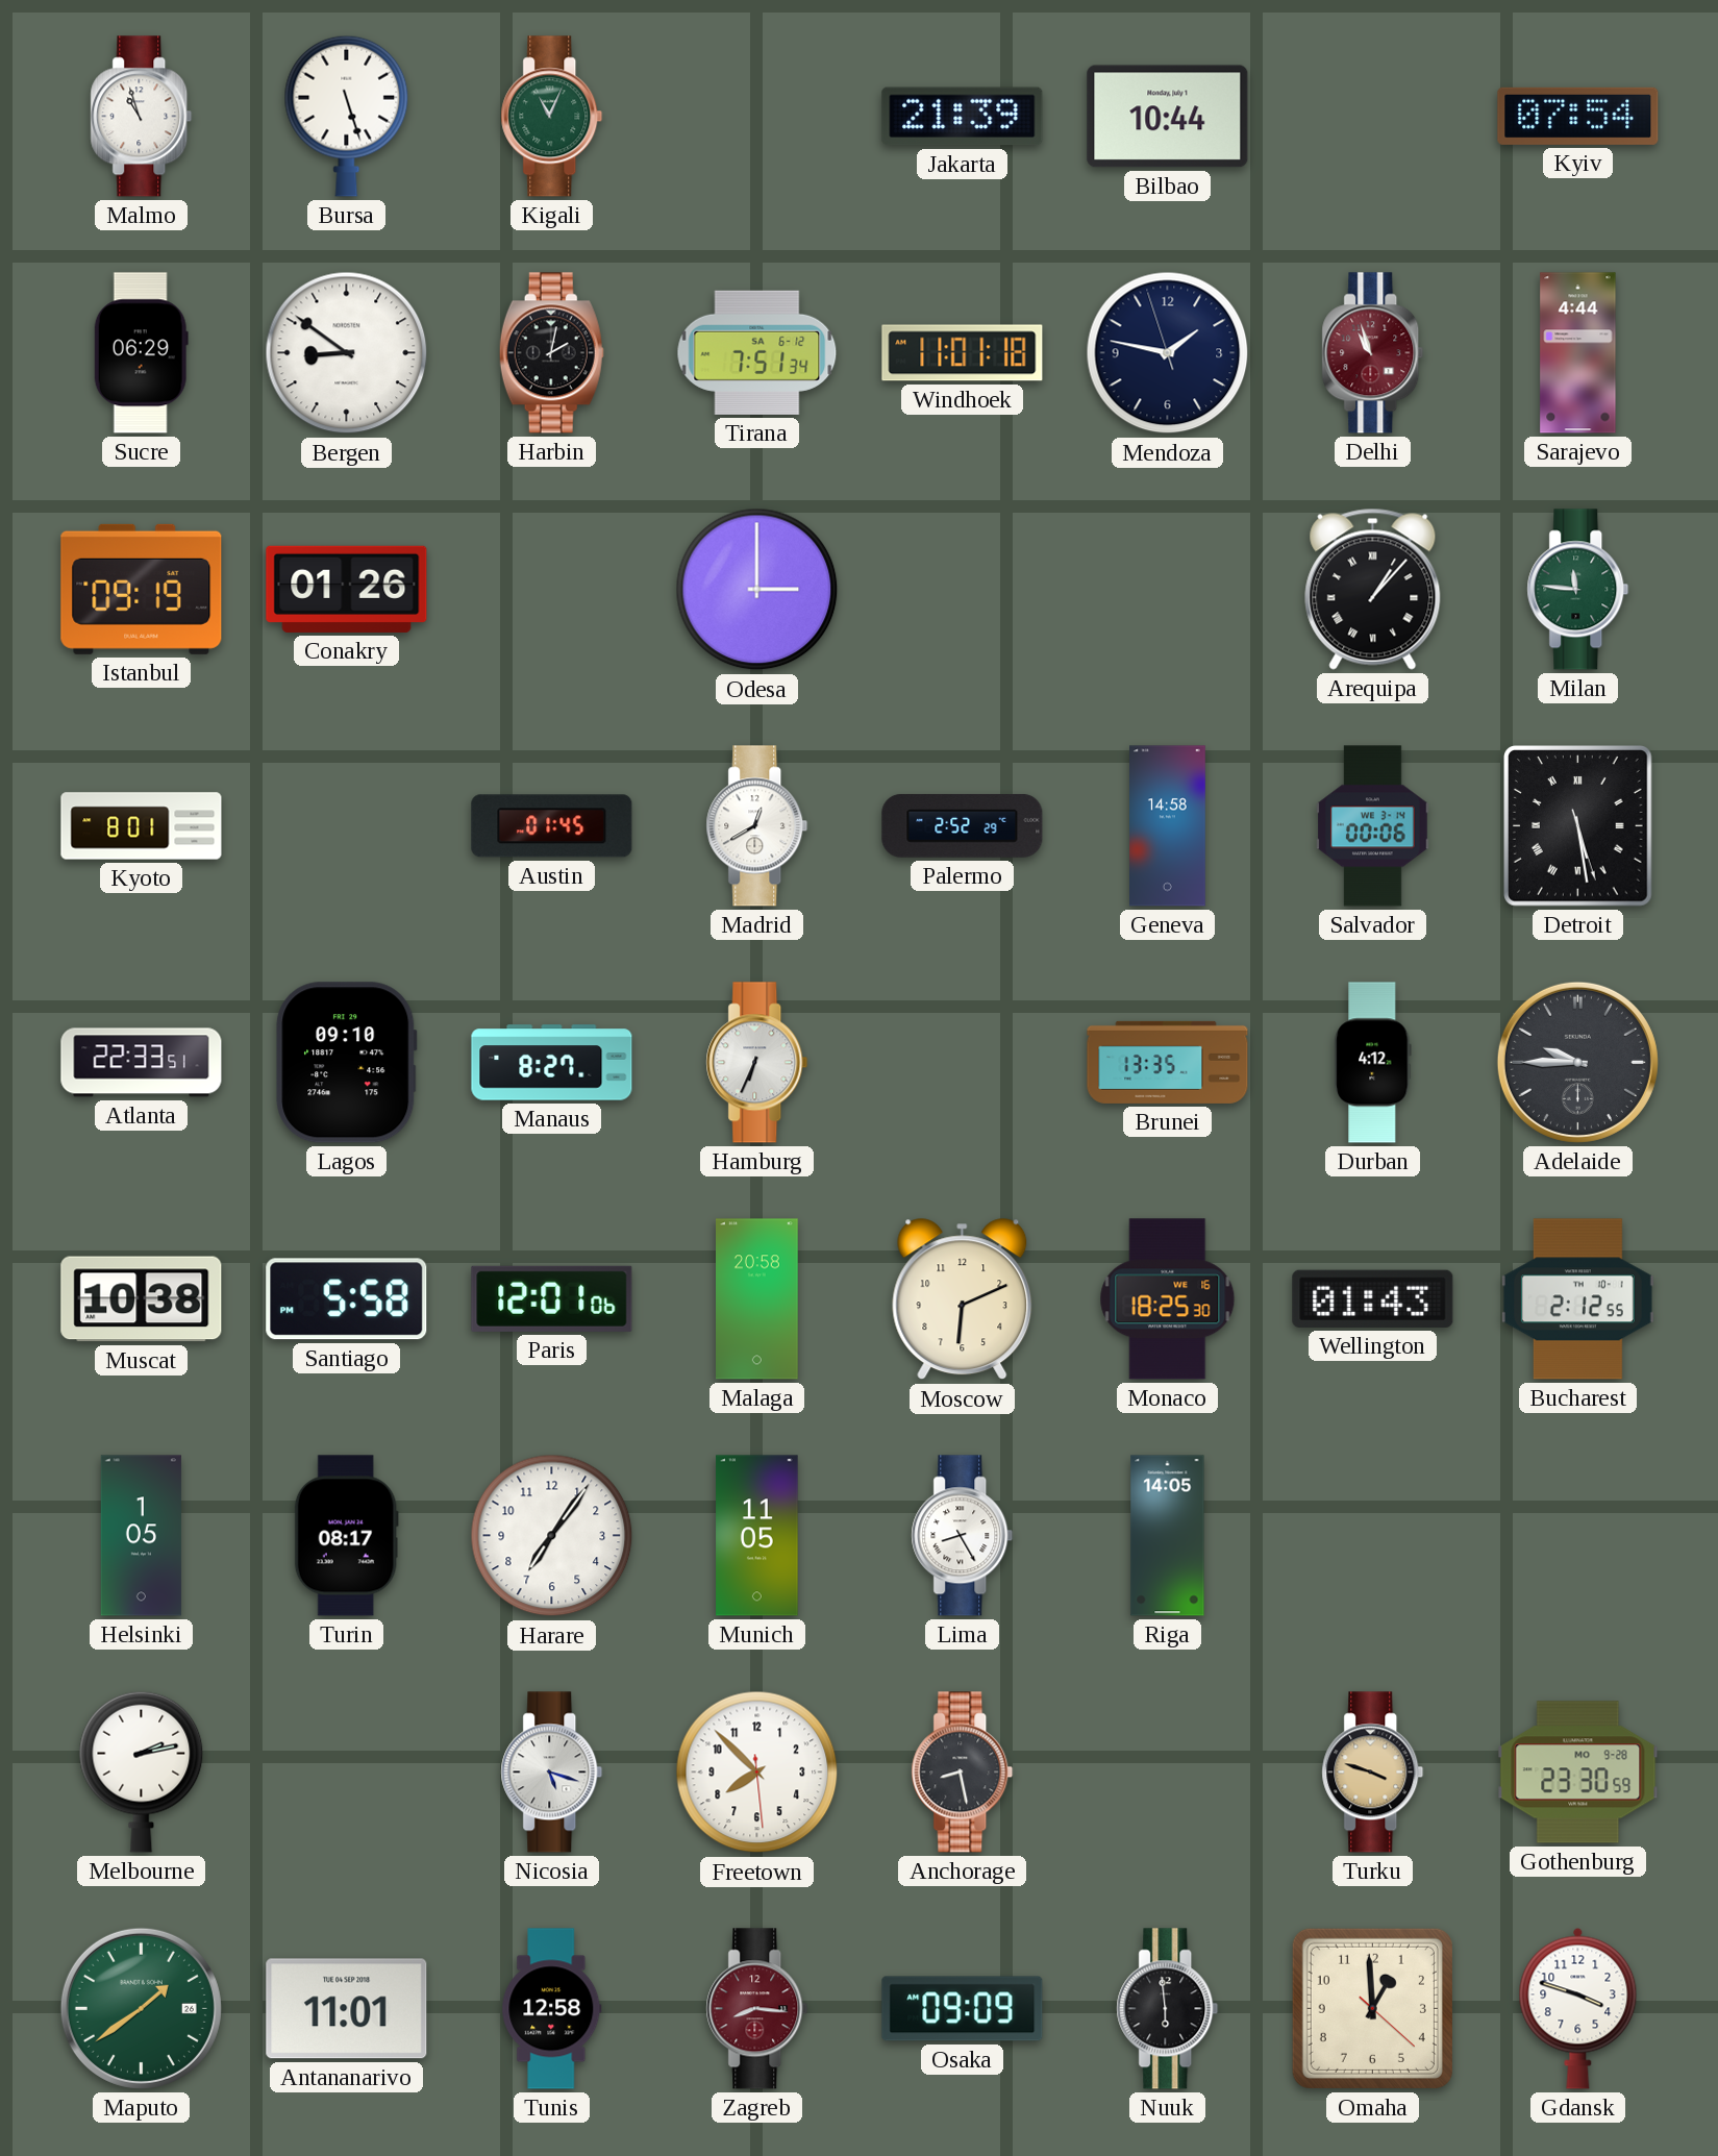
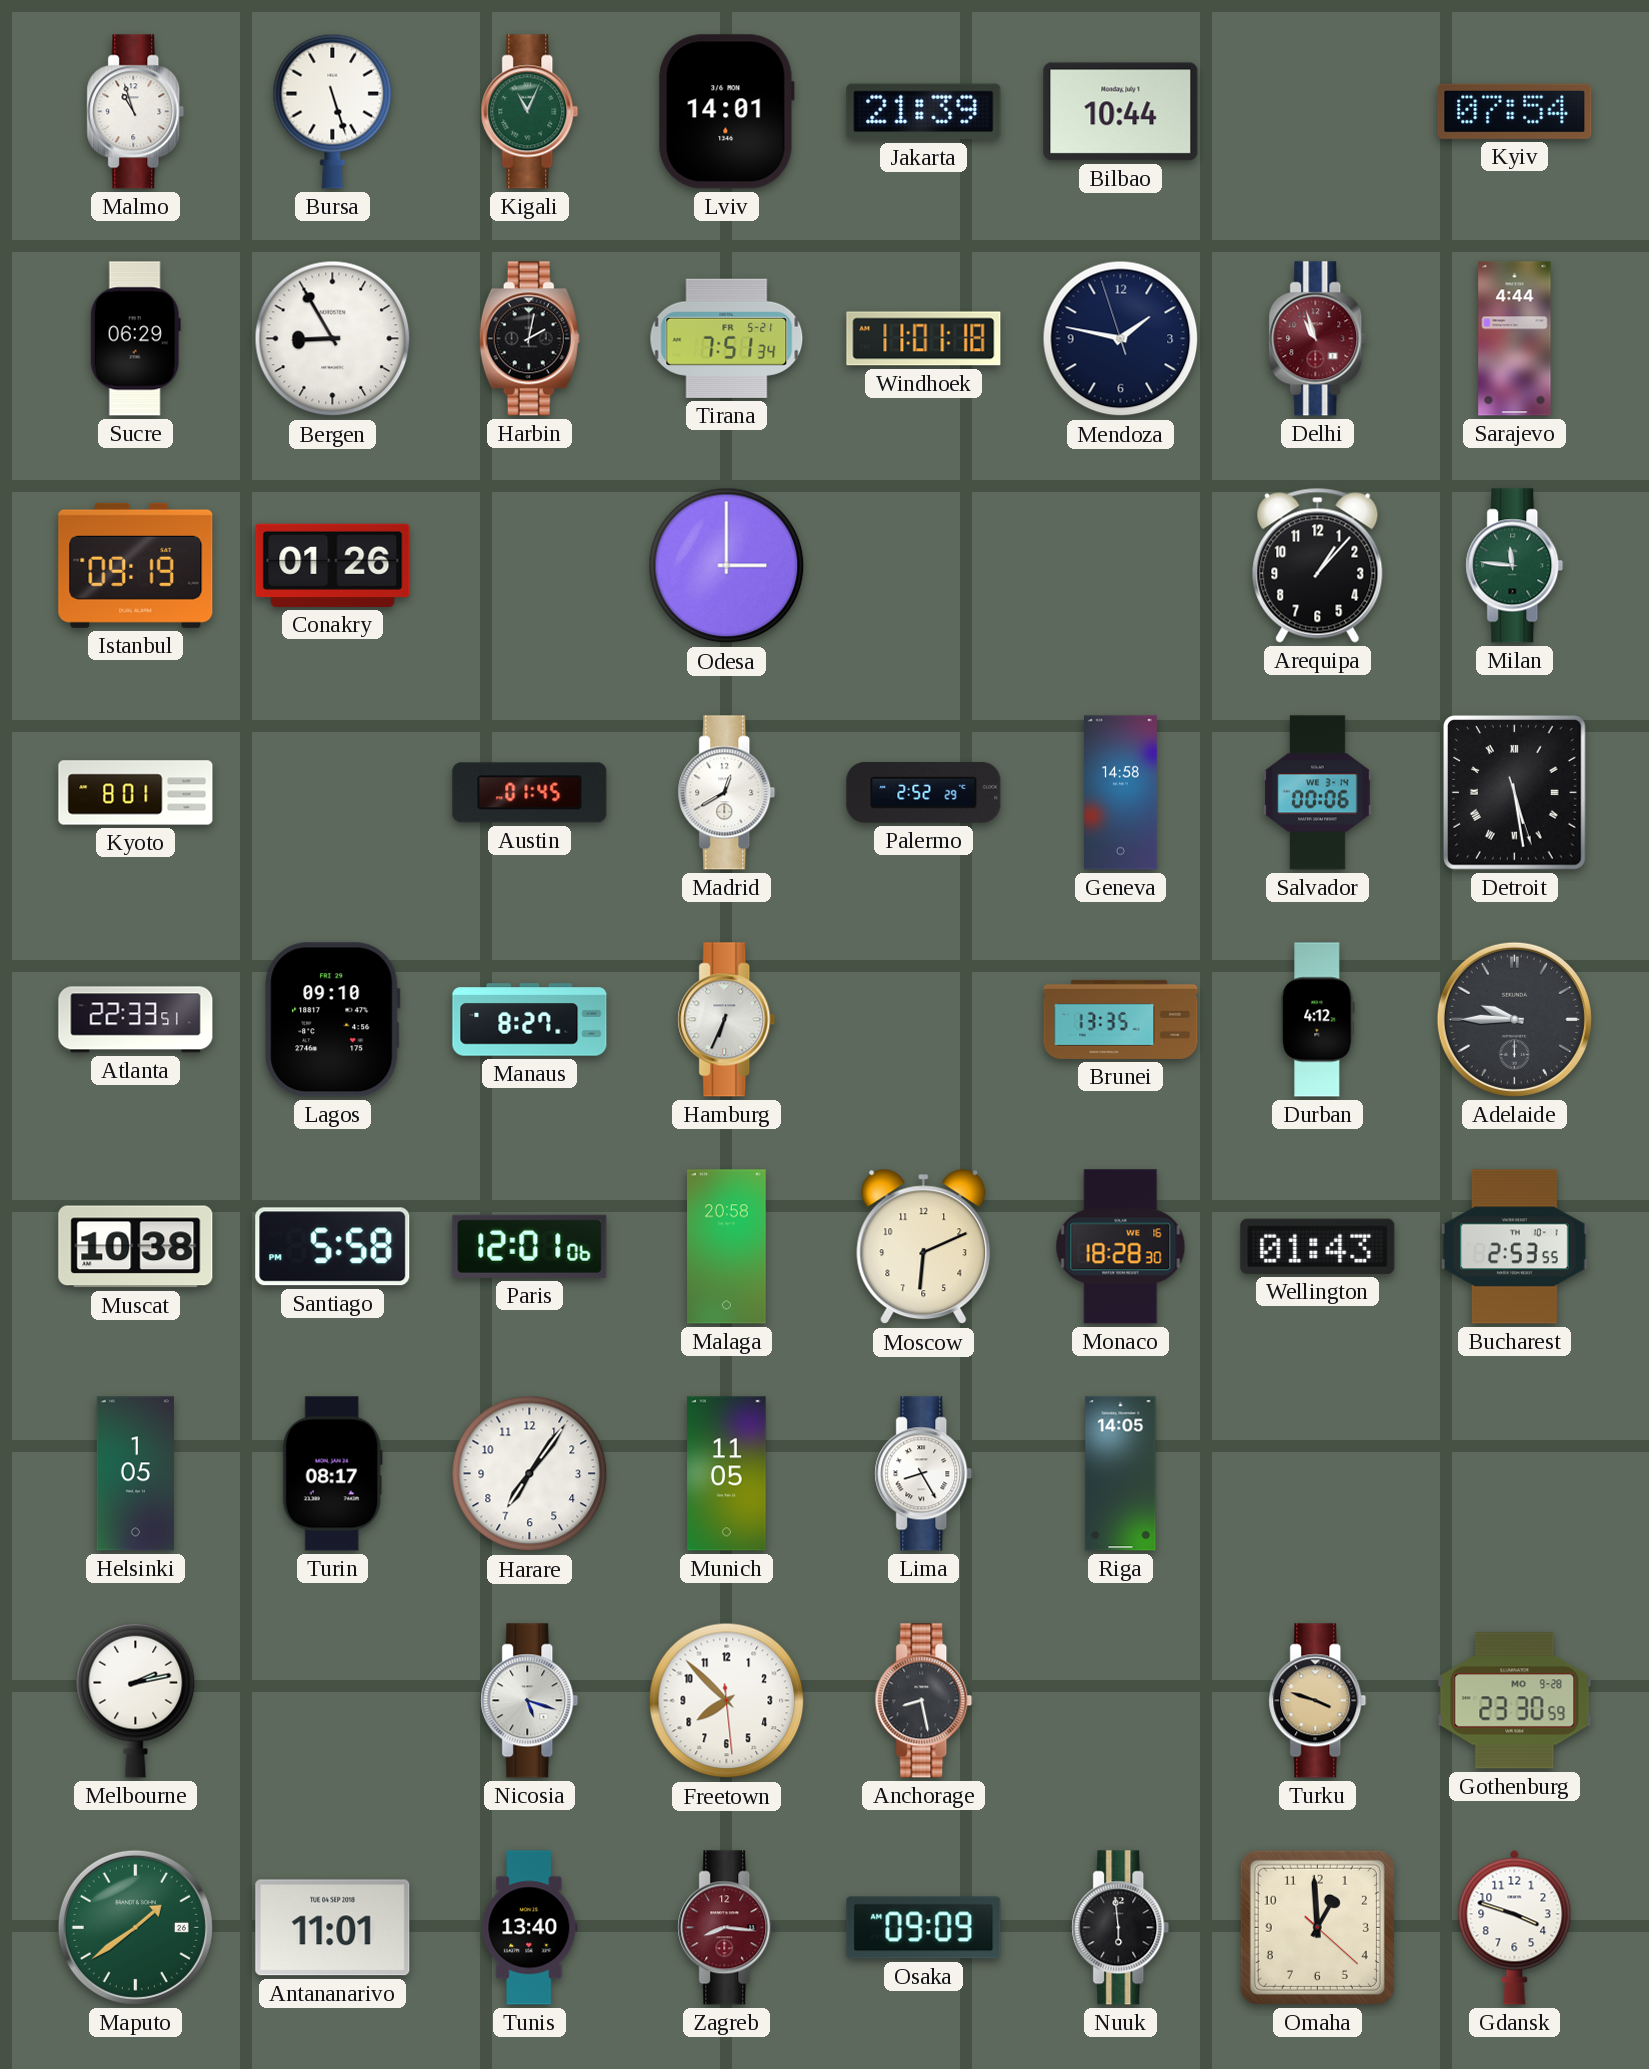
Lviv: none -> 14:01 (726, 112)
Bergen: 8:51 -> 8:55 (333, 339)
Tirana date: SA 6-12 -> FR 5-21 (727, 338)
Arequipa numerals: Roman -> Arabic (1318, 565)
Monaco: 18:25 -> 18:28 (1121, 1247)
Bucharest: 2:12 -> 2:53 (1514, 1247)
Tunis: 12:58 -> 13:40 (530, 1928)
